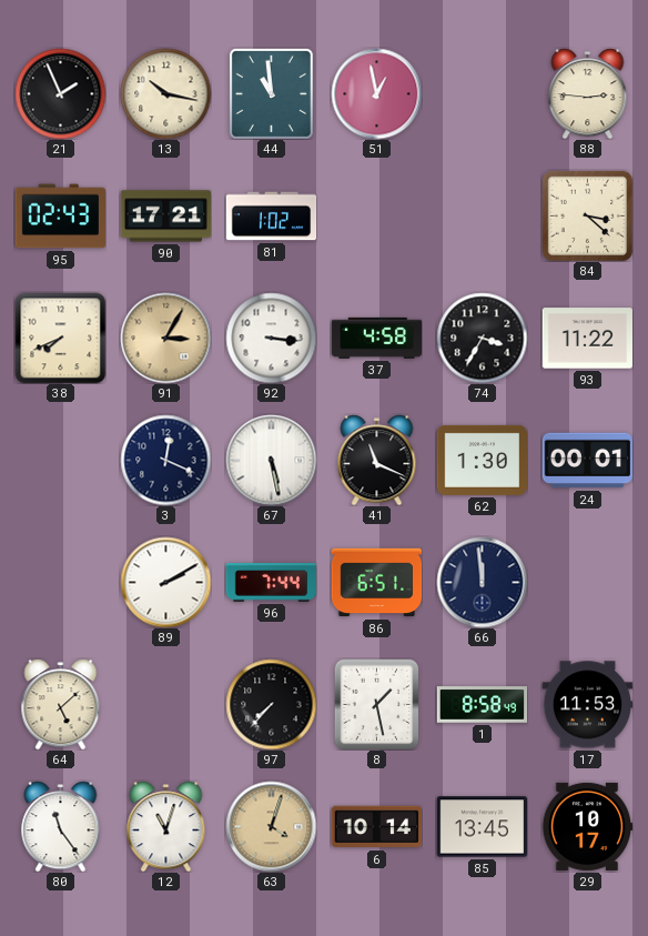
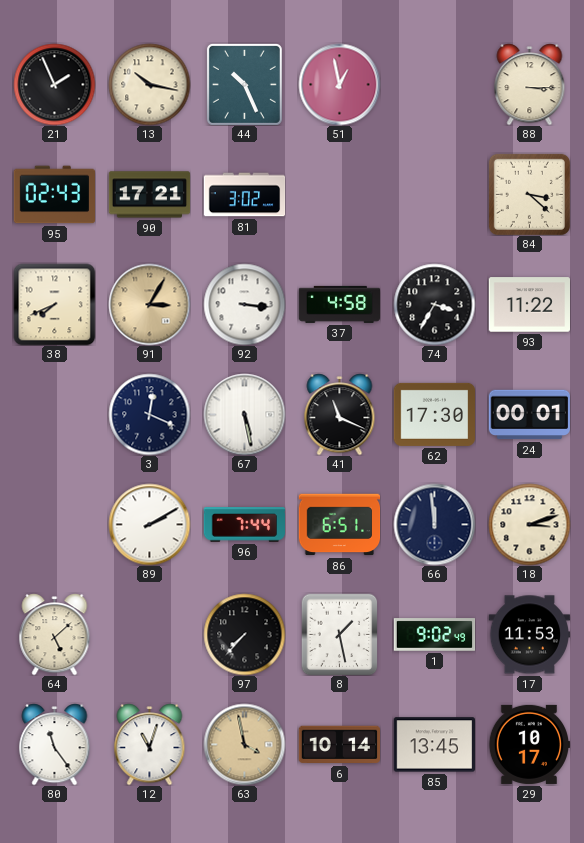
44: 10:59 -> 10:26 (244, 84)
88: 2:46 -> 3:15 (530, 84)
81: 1:02 -> 3:02 (244, 195)
62: 1:30 -> 17:30 (434, 414)
18: none -> 3:12 (529, 524)
1: 8:58 -> 9:02 (434, 635)
63: 4:03 -> 3:58 (244, 744)
